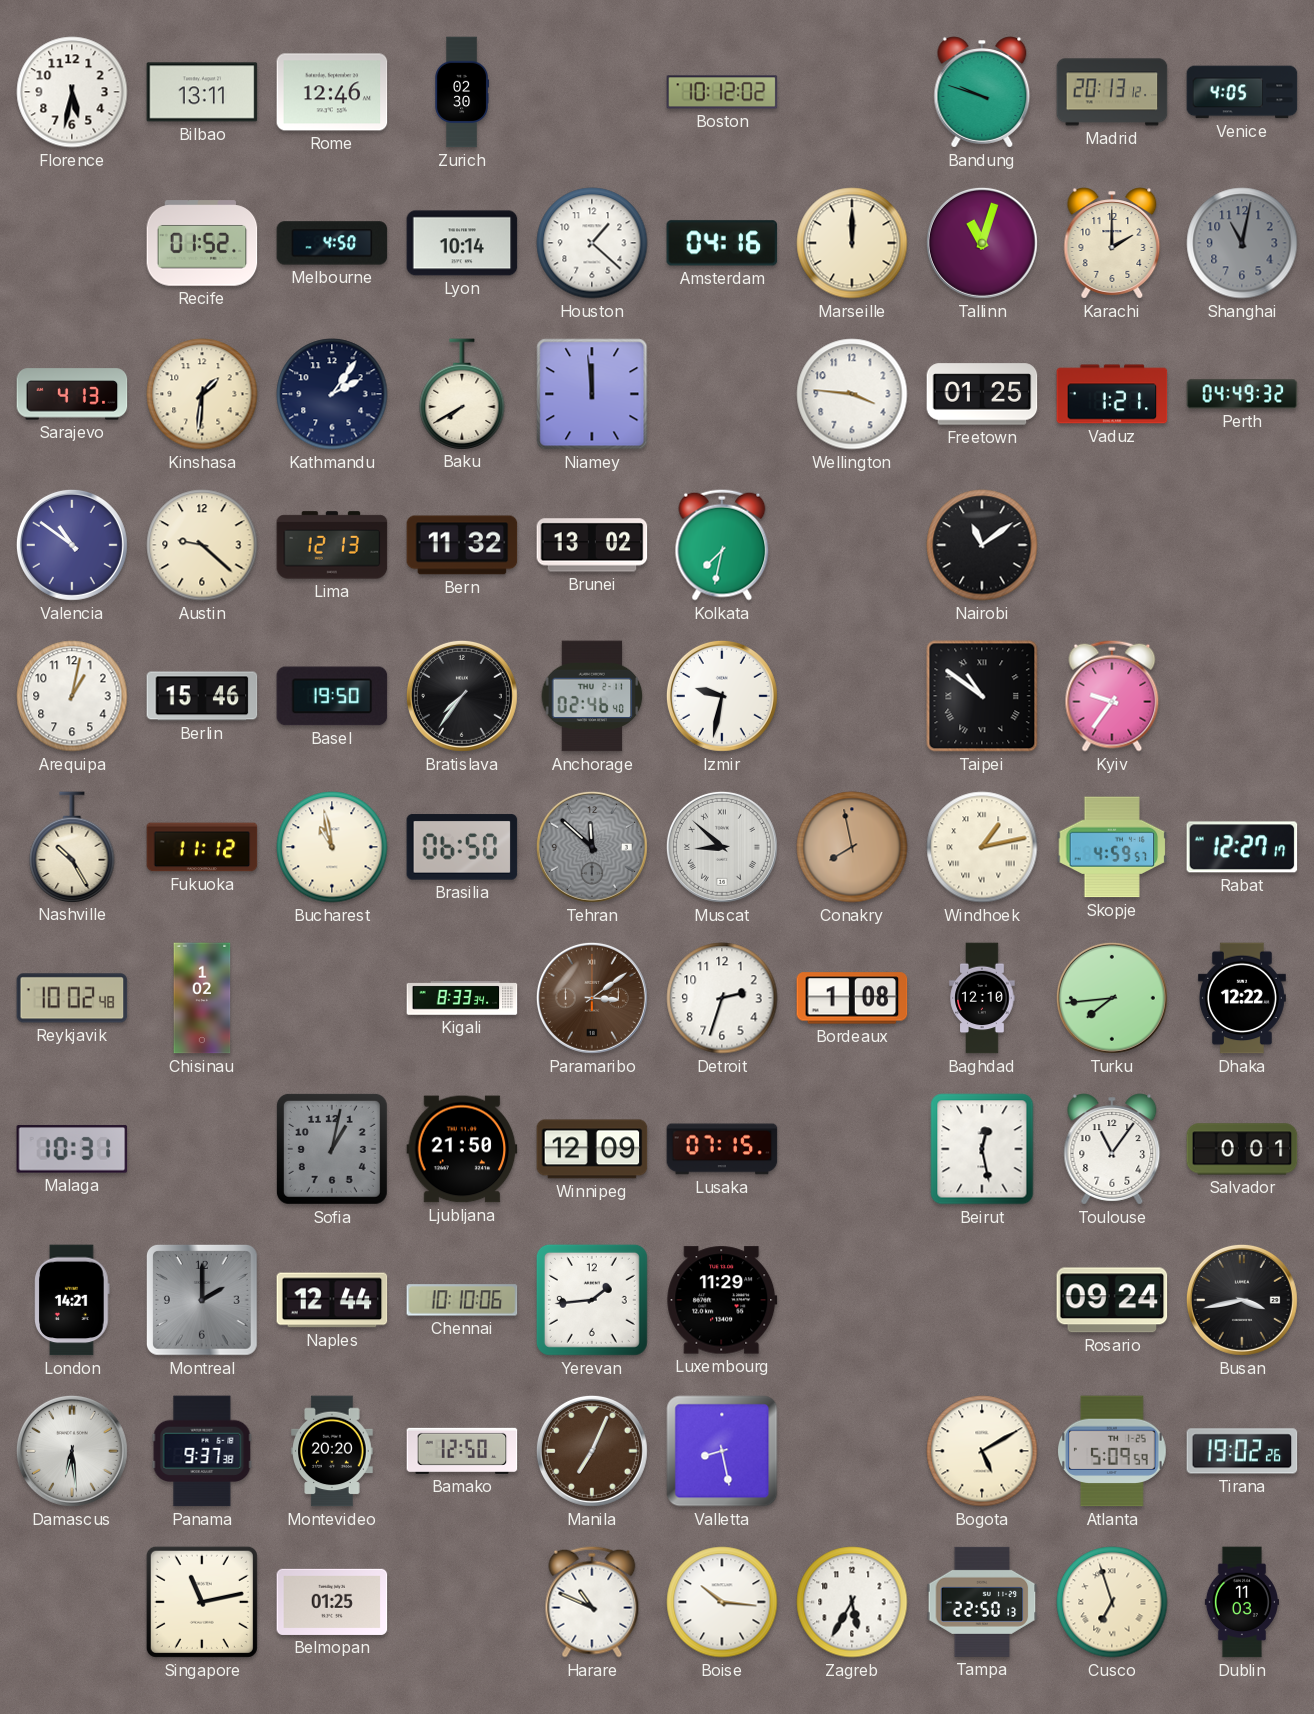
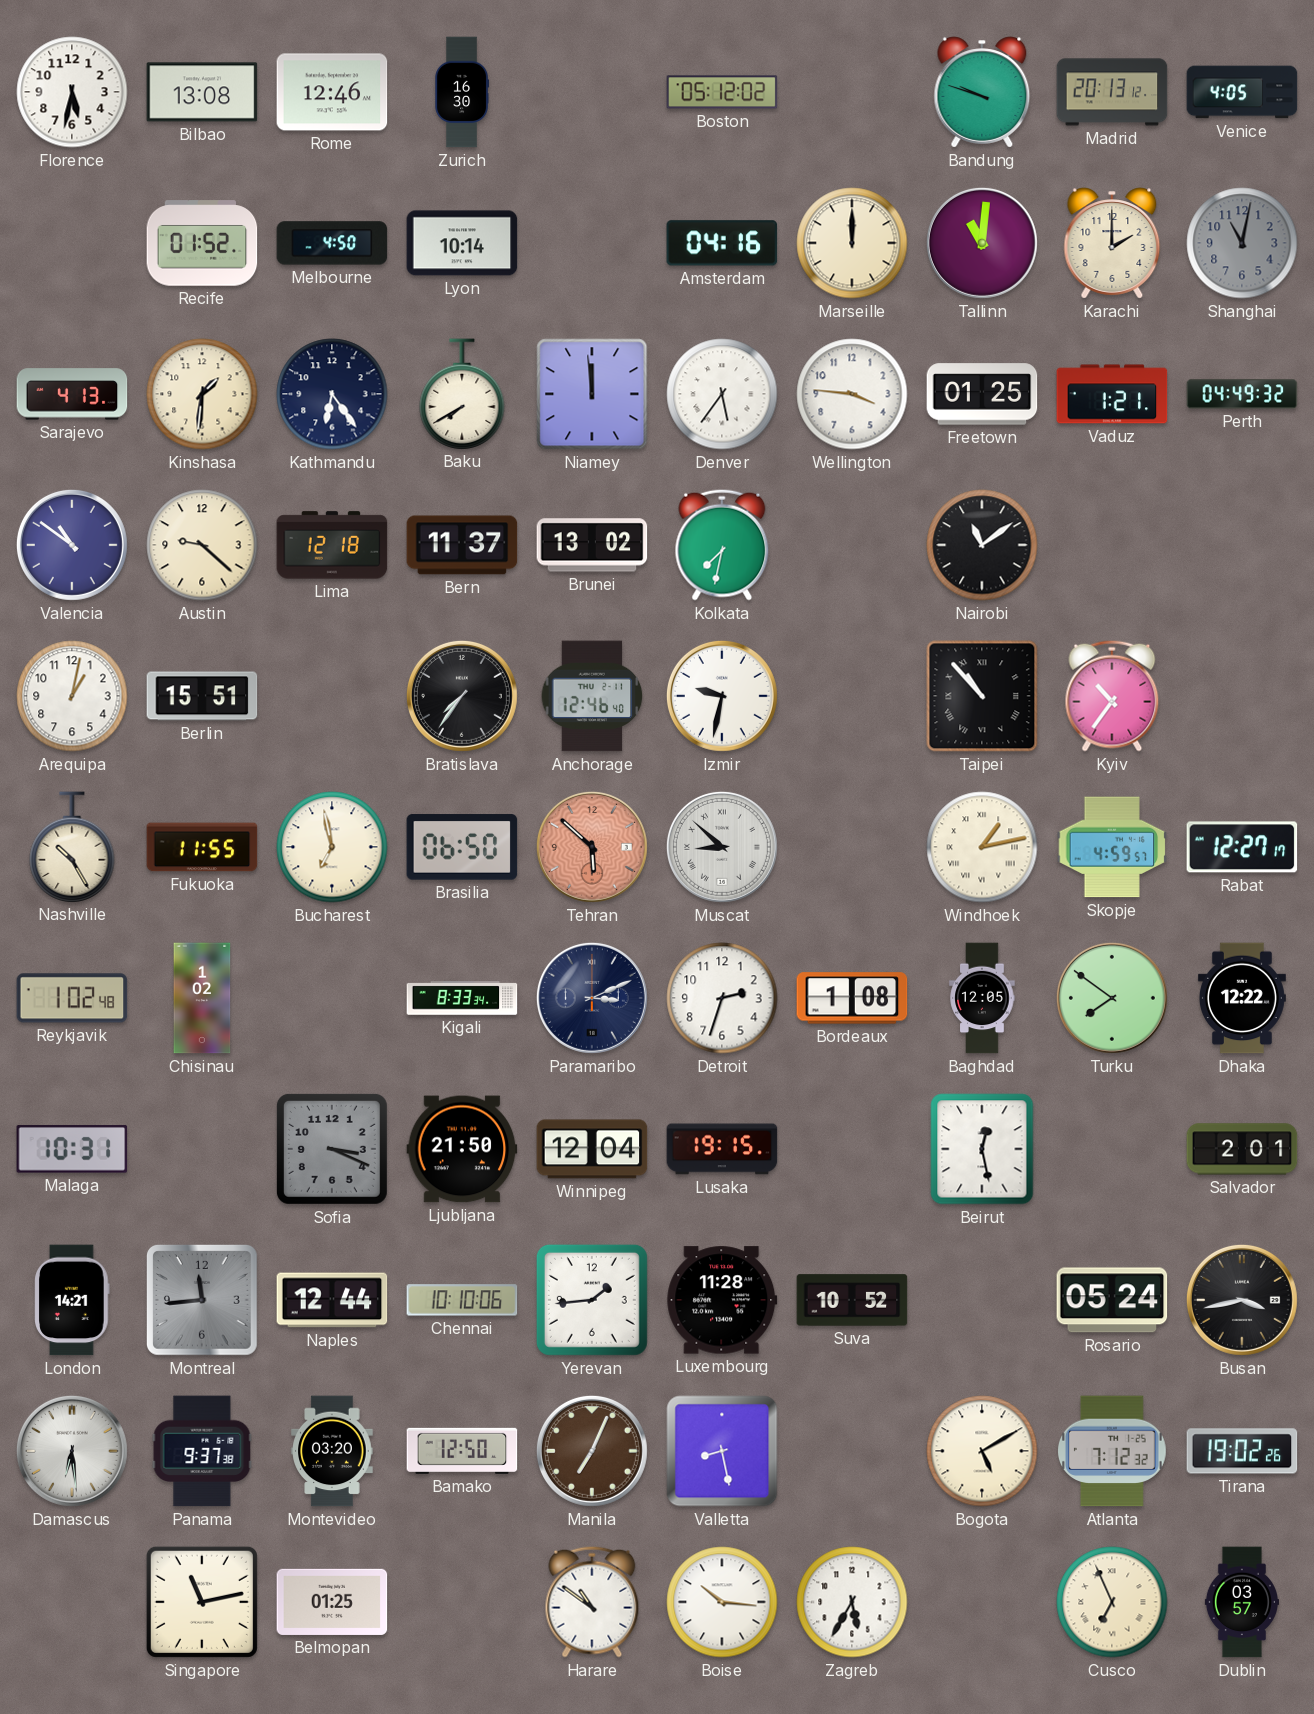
Bilbao: 13:11 -> 13:08 (202, 92)
Zurich: 02:30 -> 16:30 (462, 92)
Boston: 10:12 -> 05:12 (722, 92)
Houston: 1:22 -> none (592, 243)
Tallinn: 11:03 -> 11:01 (982, 243)
Kathmandu: 2:06 -> 6:24 (332, 394)
Denver: none -> 5:36 (722, 394)
Lima: 12:13 -> 12:18 (332, 545)
Bern: 11:32 -> 11:37 (462, 545)
Berlin: 15:46 -> 15:51 (202, 696)
Basel: 19:50 -> none (332, 696)
Anchorage: 02:46 -> 12:46 (592, 696)
Taipei: 10:51 -> 10:53 (982, 696)
Kyiv: 9:36 -> 10:36 (1112, 696)
Fukuoka: 11:12 -> 11:55 (202, 847)
Bucharest: 10:58 -> 6:58 (332, 847)
Tehran: 11:52 -> 5:52 (592, 847)
Tehran dial: grey -> salmon (592, 847)
Conakry: 7:58 -> none (852, 847)
Reykjavik: 10:02 -> 1:02 (72, 998)
Paramaribo: 3:09 -> 3:11 (592, 998)
Paramaribo dial: brown -> navy (592, 998)
Baghdad: 12:10 -> 12:05 (982, 998)
Turku: 7:44 -> 7:51 (1112, 998)
Sofia: 1:02 -> 3:19 (332, 1149)
Winnipeg: 12:09 -> 12:04 (592, 1149)
Lusaka: 07:15 -> 19:15 (722, 1149)
Toulouse: 11:06 -> none (1112, 1149)
Salvador: 0:01 -> 2:01 (1242, 1149)
Montreal: 2:00 -> 11:44 (202, 1300)
Luxembourg: 11:29 -> 11:28 (722, 1300)
Suva: none -> 10:52 (852, 1300)
Rosario: 09:24 -> 05:24 (1112, 1300)
Montevideo: 20:20 -> 03:20 (332, 1451)
Atlanta: 5:09 -> 7:12 (1113, 1451)
Harare: 10:49 -> 10:51 (592, 1602)
Tampa: 22:50 -> none (982, 1602)
Cusco: 6:57 -> 6:56 (1112, 1602)
Dublin: 11:03 -> 03:57 (1241, 1602)
